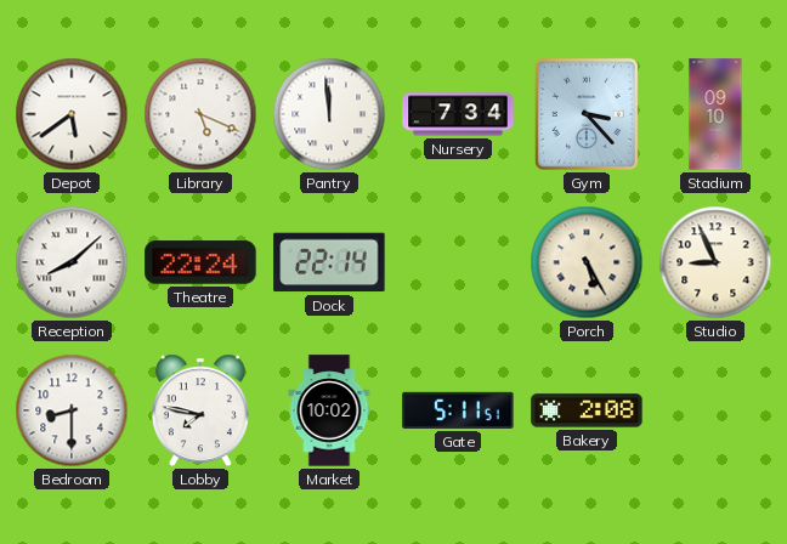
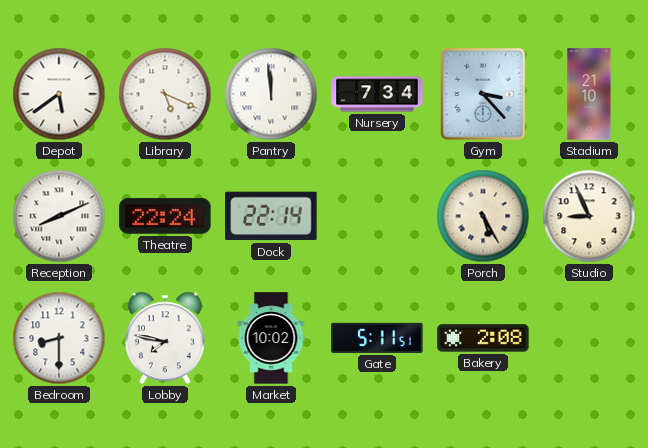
Stadium: 09:10 -> 21:10 (589, 94)
Reception: 8:08 -> 8:11 (59, 216)
